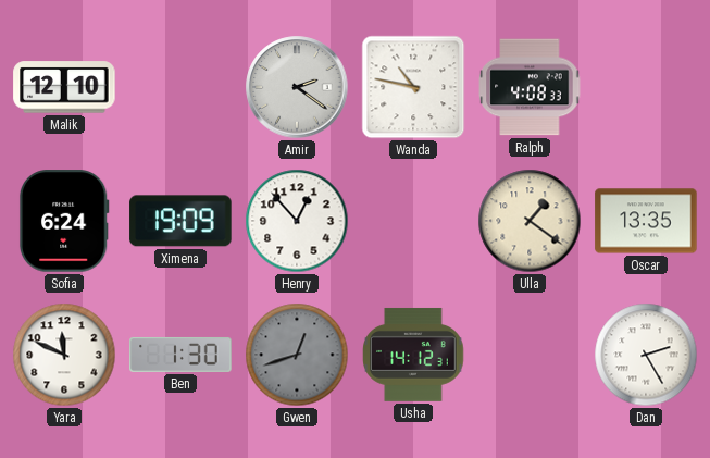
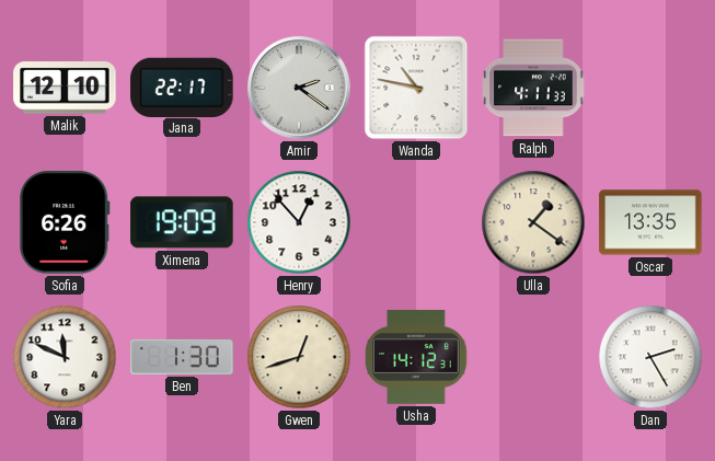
Jana: none -> 22:17 (182, 87)
Ralph: 4:08 -> 4:11 (533, 88)
Sofia: 6:24 -> 6:26 (65, 222)
Gwen dial: grey -> cream (299, 357)
